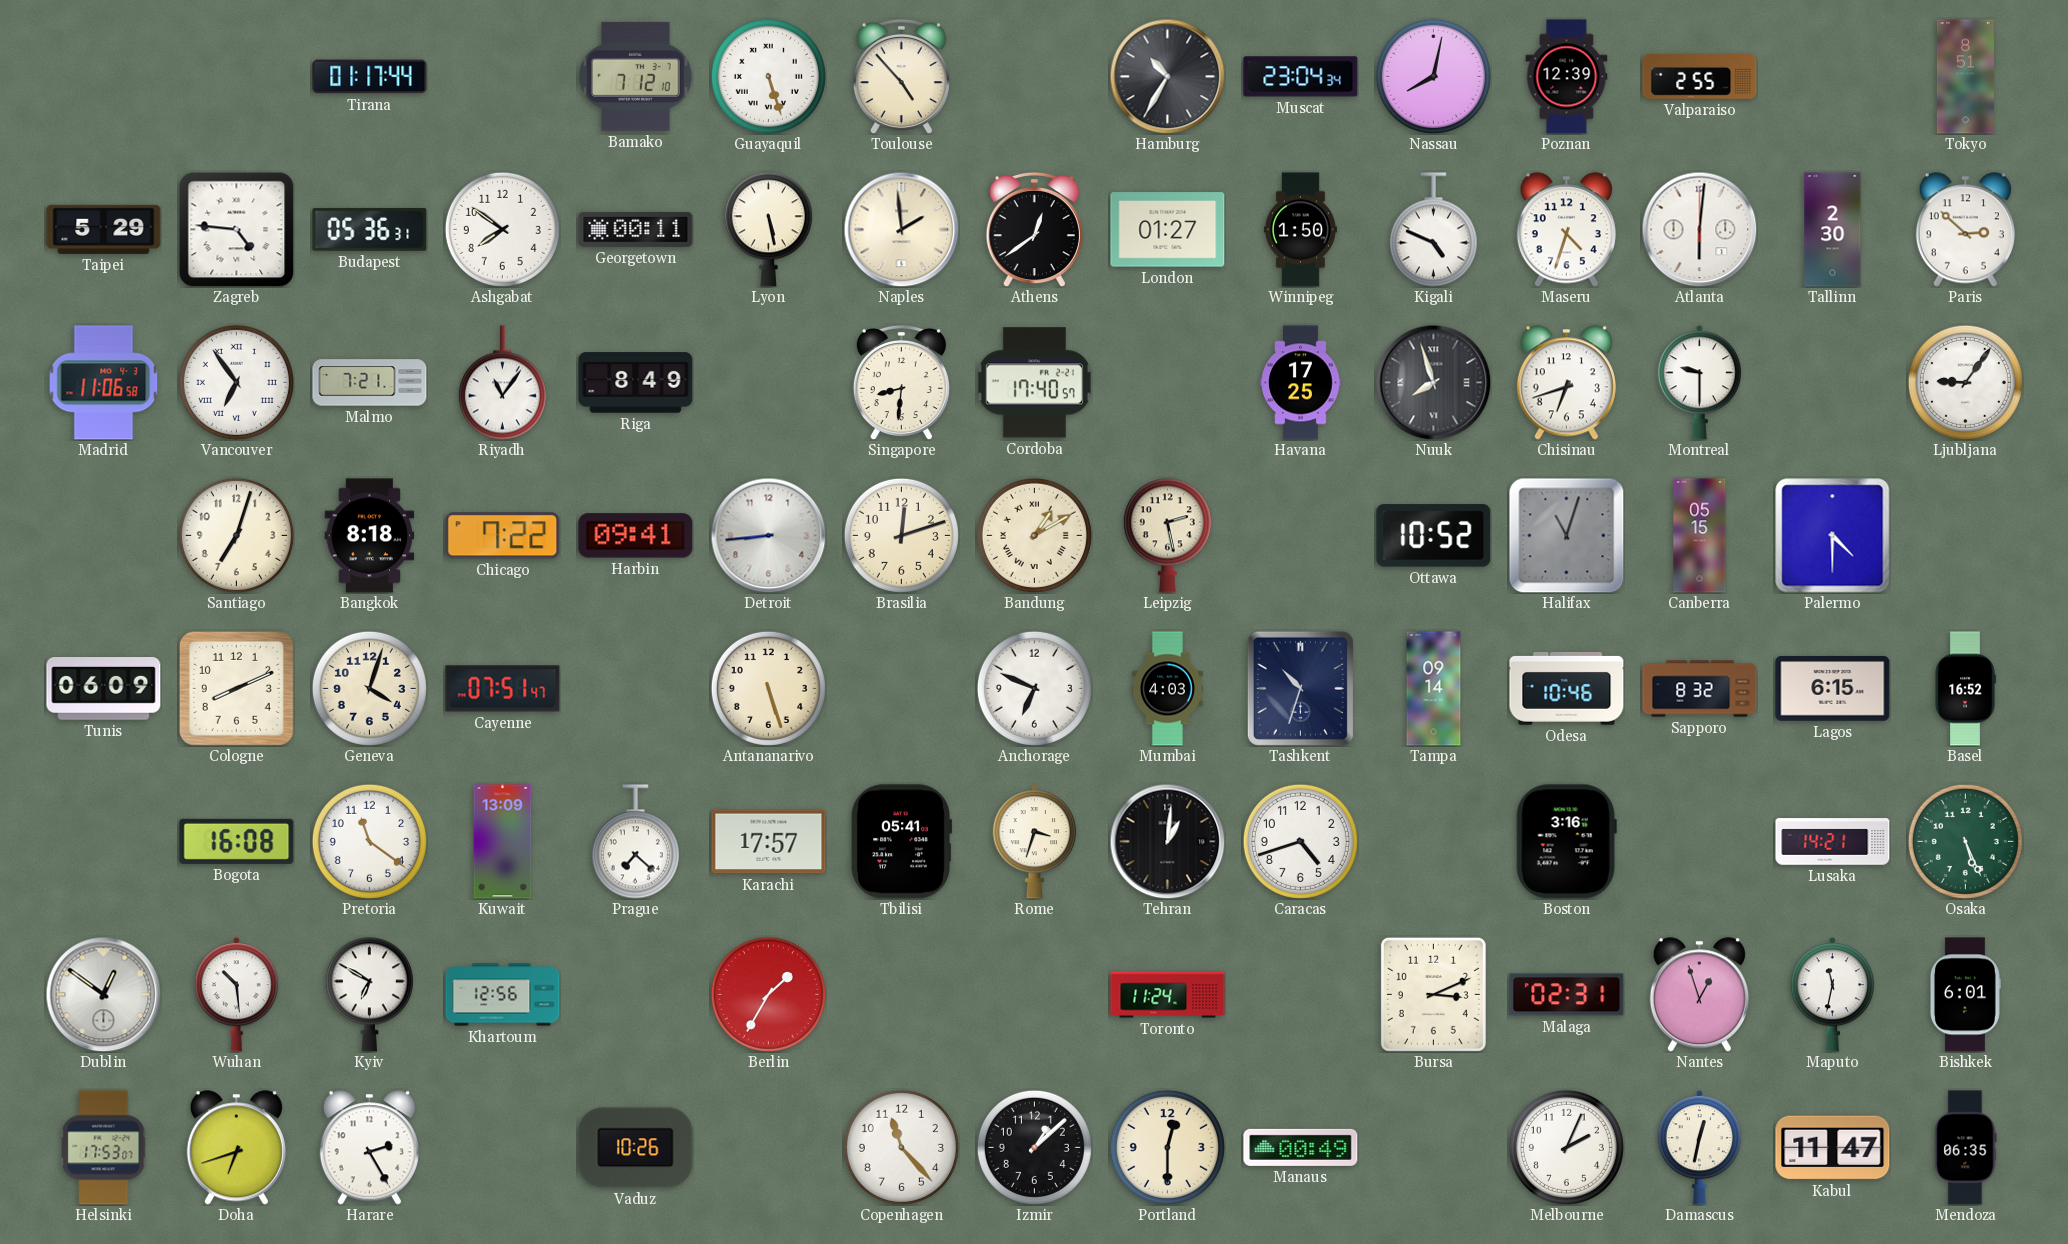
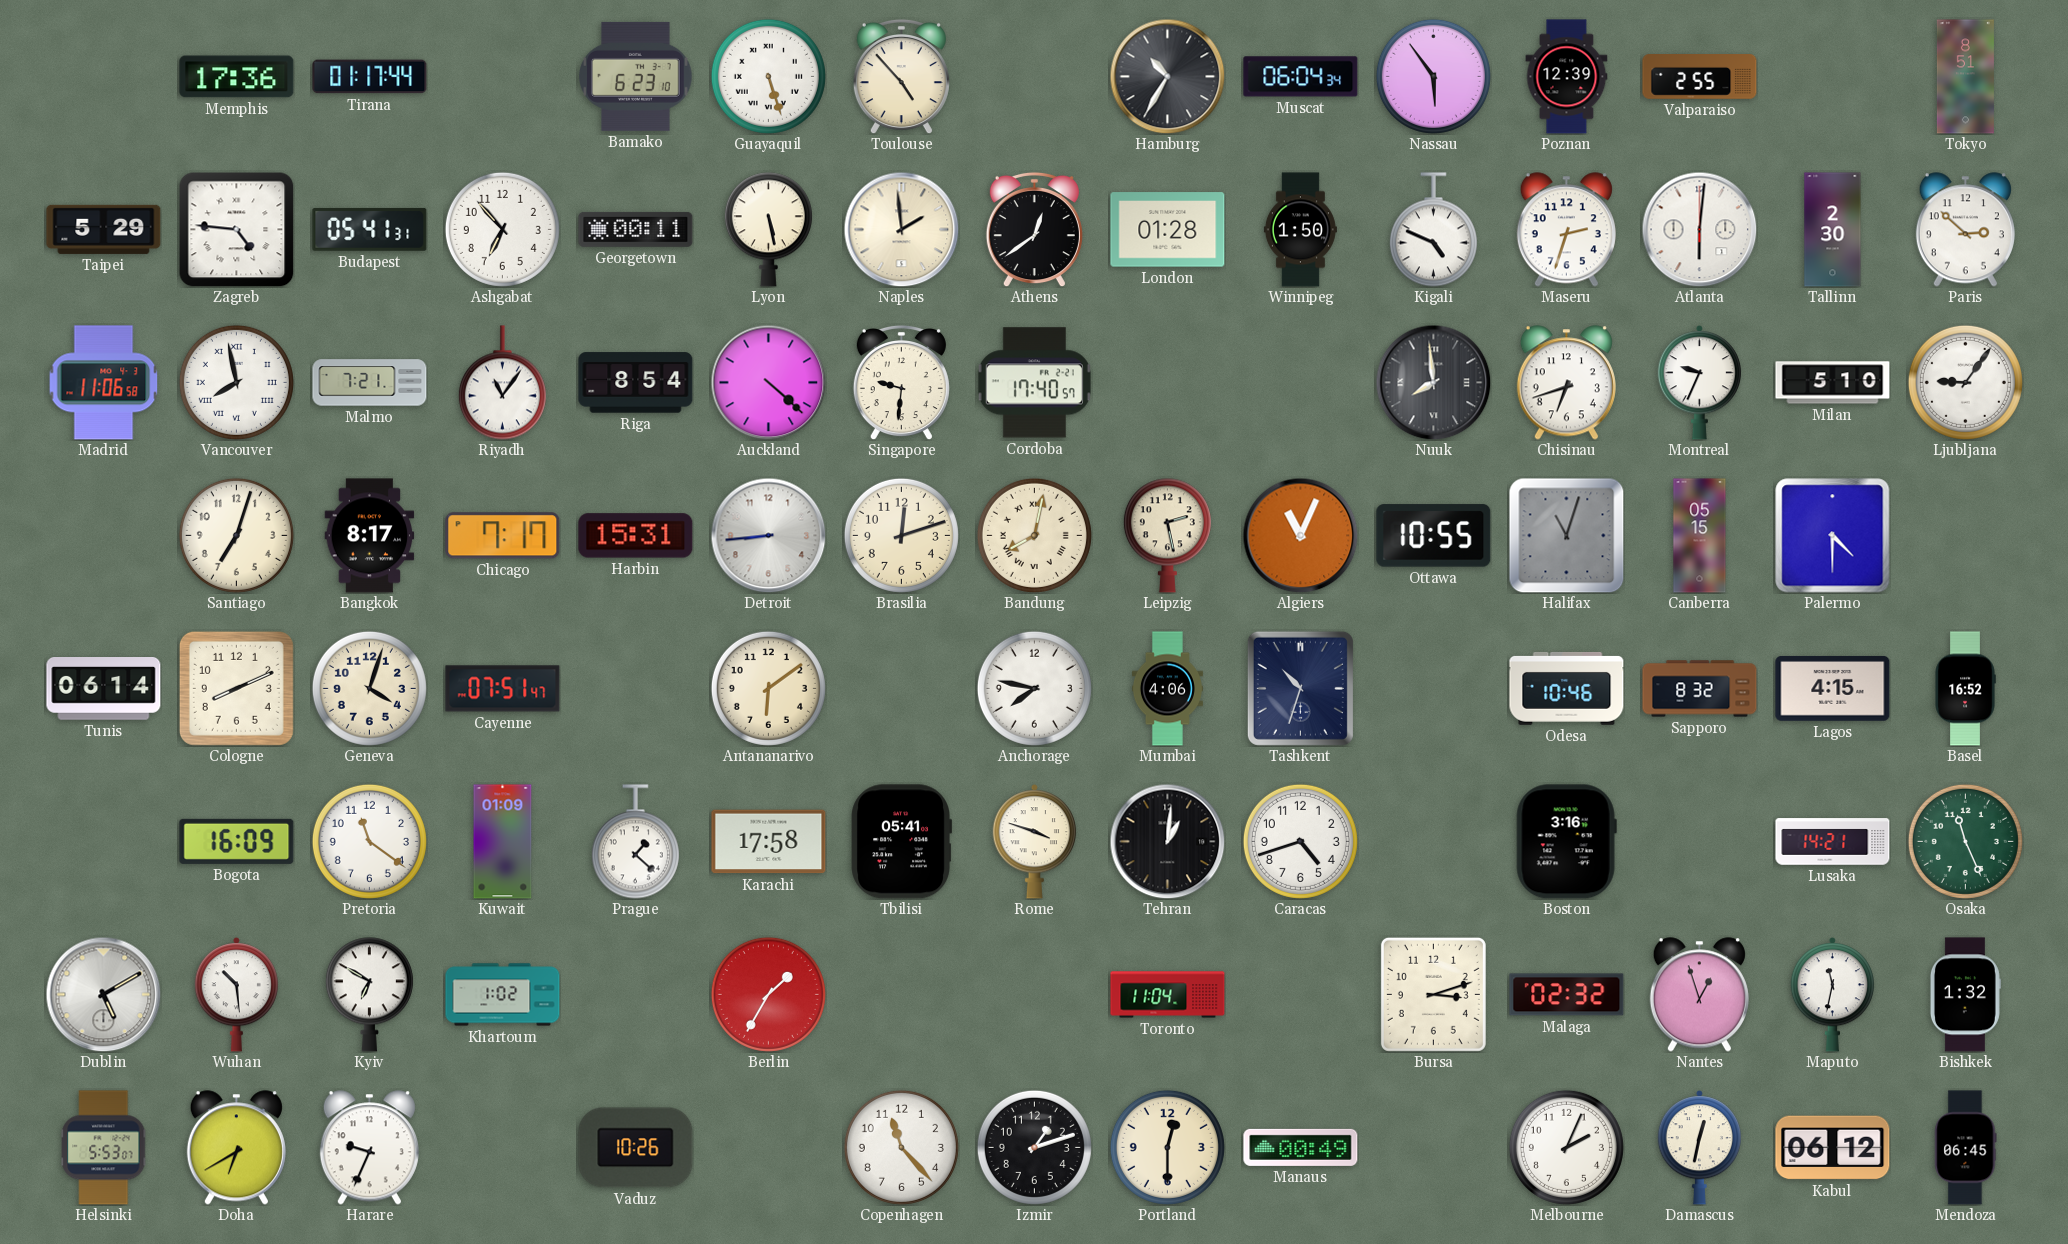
Memphis: none -> 17:36 (237, 77)
Bamako: 7:12 -> 6:23 (636, 76)
Muscat: 23:04 -> 06:04 (1301, 77)
Nassau: 8:02 -> 5:54 (1433, 76)
Budapest: 05:36 -> 05:41 (370, 229)
Ashgabat: 7:51 -> 6:53 (502, 229)
London: 01:27 -> 01:28 (1168, 230)
Maseru: 4:33 -> 2:33 (1566, 230)
Vancouver: 6:54 -> 7:58 (236, 382)
Riga: 8:49 -> 8:54 (636, 383)
Auckland: none -> 4:22 (768, 382)
Singapore: 8:31 -> 9:31 (901, 382)
Havana: 17:25 -> none (1301, 383)
Nuuk: 7:57 -> 7:59 (1433, 382)
Montreal: 9:30 -> 9:34 (1699, 383)
Milan: none -> 5:10 (1833, 383)
Bangkok: 8:18 -> 8:17 (370, 536)
Chicago: 7:22 -> 7:17 (503, 536)
Harbin: 09:41 -> 15:31 (636, 536)
Bandung: 1:10 -> 8:02 (1034, 535)
Algiers: none -> 11:04 (1300, 535)
Ottawa: 10:52 -> 10:55 (1434, 536)
Tunis: 06:09 -> 06:14 (104, 689)
Antananarivo: 5:27 -> 6:09 (768, 688)
Anchorage: 6:49 -> 7:47 (1034, 688)
Mumbai: 4:03 -> 4:06 (1167, 689)
Tampa: 09:14 -> none (1434, 689)
Lagos: 6:15 -> 4:15 (1833, 688)
Bogota: 16:08 -> 16:09 (237, 841)
Kuwait: 13:09 -> 01:09 (503, 842)
Prague: 7:22 -> 1:22 (635, 842)
Karachi: 17:57 -> 17:58 (769, 842)
Rome: 3:33 -> 3:48 (1034, 842)
Osaka: 5:26 -> 11:26 (1965, 841)
Dublin: 12:51 -> 5:10 (103, 994)
Khartoum: 12:56 -> 1:02 (503, 995)
Toronto: 11:24 -> 11:04 (1168, 995)
Bursa: 3:11 -> 3:12 (1433, 994)
Malaga: 02:31 -> 02:32 (1567, 995)
Bishkek: 6:01 -> 1:32 (1965, 995)
Helsinki: 17:53 -> 5:53 (104, 1148)
Doha: 6:42 -> 6:40 (236, 1148)
Harare: 2:25 -> 9:34 (369, 1148)
Izmir: 1:08 -> 1:12 (1034, 1147)
Kabul: 11:47 -> 06:12 (1833, 1148)
Mendoza: 06:35 -> 06:45 (1966, 1148)
